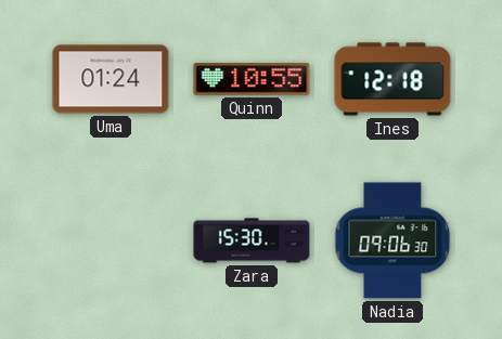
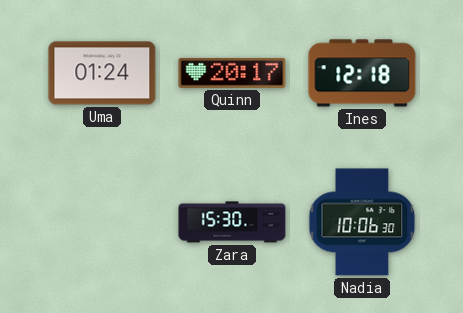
Quinn: 10:55 -> 20:17 (232, 73)
Nadia: 09:06 -> 10:06 (362, 222)
